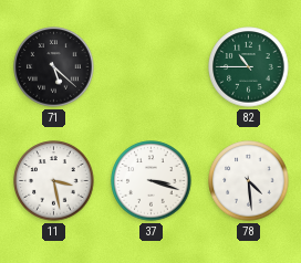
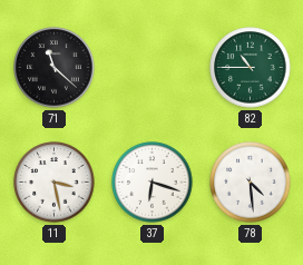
71: 5:22 -> 11:22 (55, 68)
37: 3:18 -> 6:18 (153, 183)
